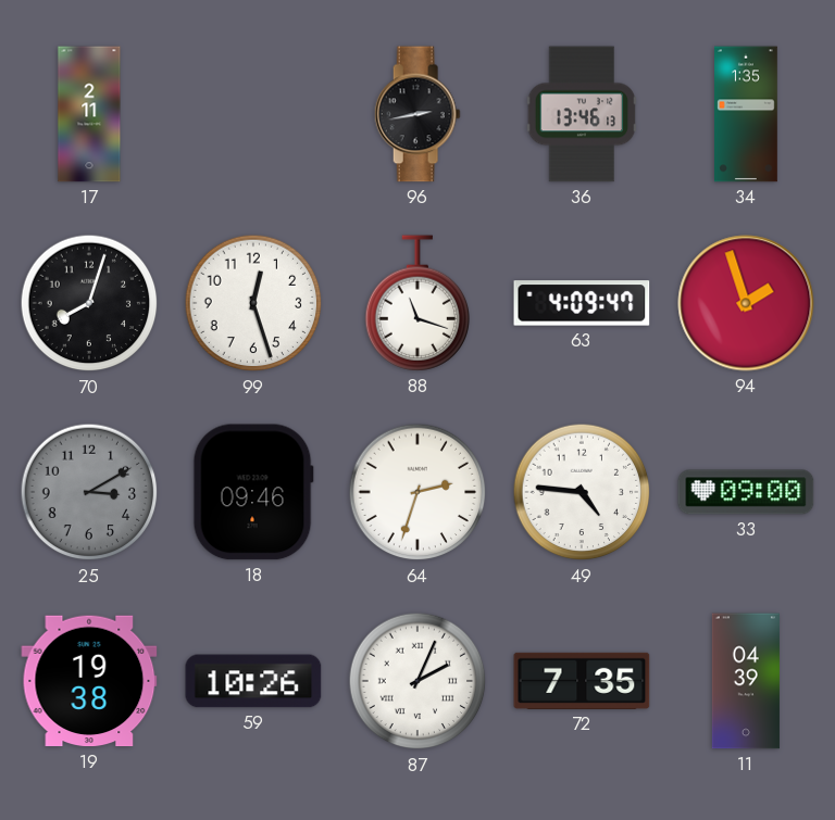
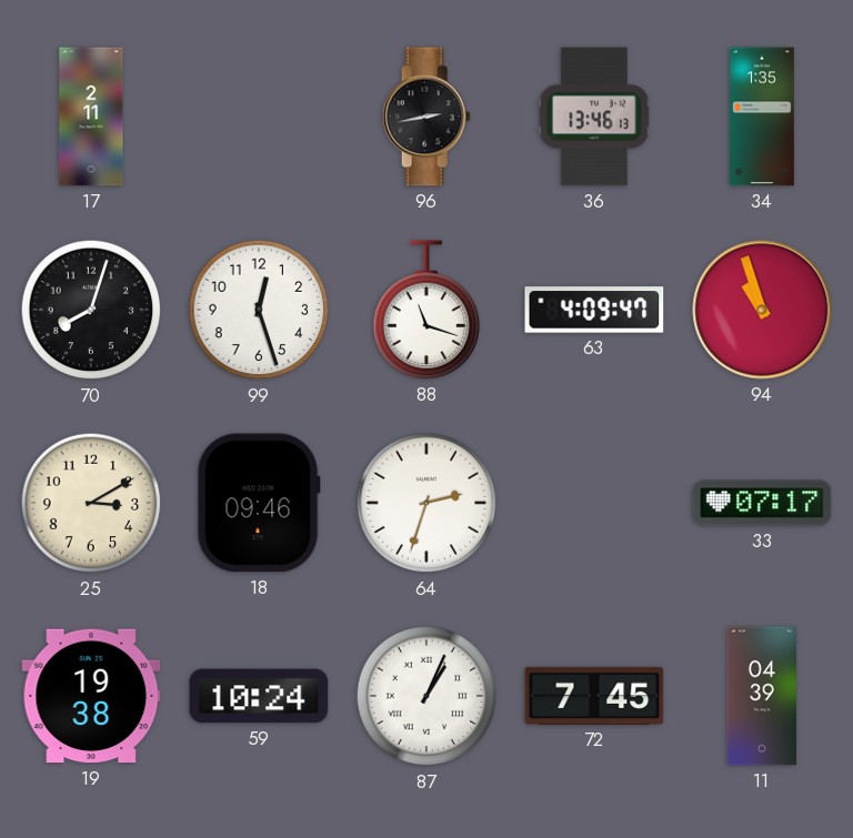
94: 1:57 -> 10:57 (762, 310)
25 dial: grey -> cream (91, 503)
49: 4:46 -> none (582, 492)
33: 09:00 -> 07:17 (762, 503)
59: 10:26 -> 10:24 (259, 696)
87: 2:04 -> 1:04 (426, 696)
72: 7:35 -> 7:45 (594, 696)
